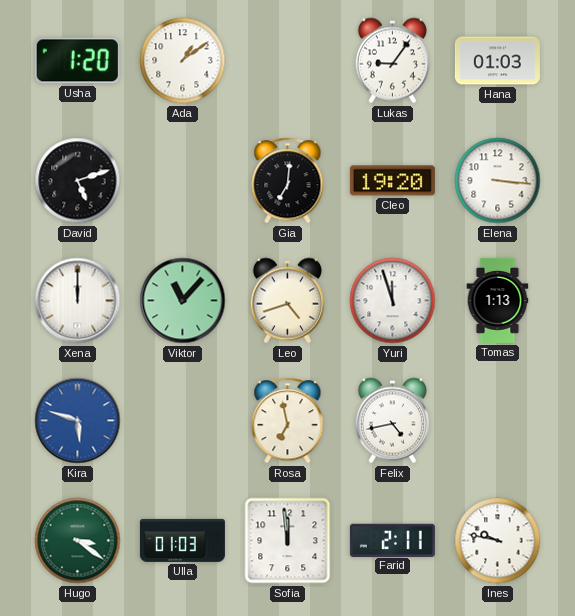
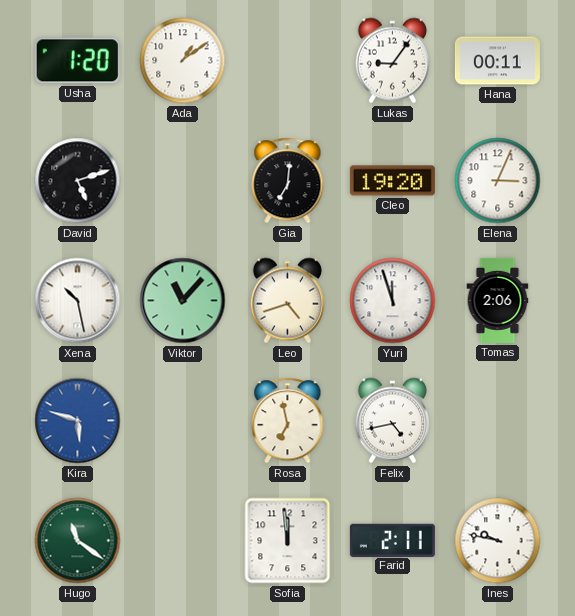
Hana: 01:03 -> 00:11 (497, 61)
Elena: 3:16 -> 3:04 (498, 181)
Xena: 12:00 -> 10:28 (78, 301)
Tomas: 1:13 -> 2:06 (498, 300)
Hugo: 3:21 -> 11:21 (78, 541)
Ulla: 01:03 -> none (182, 540)
